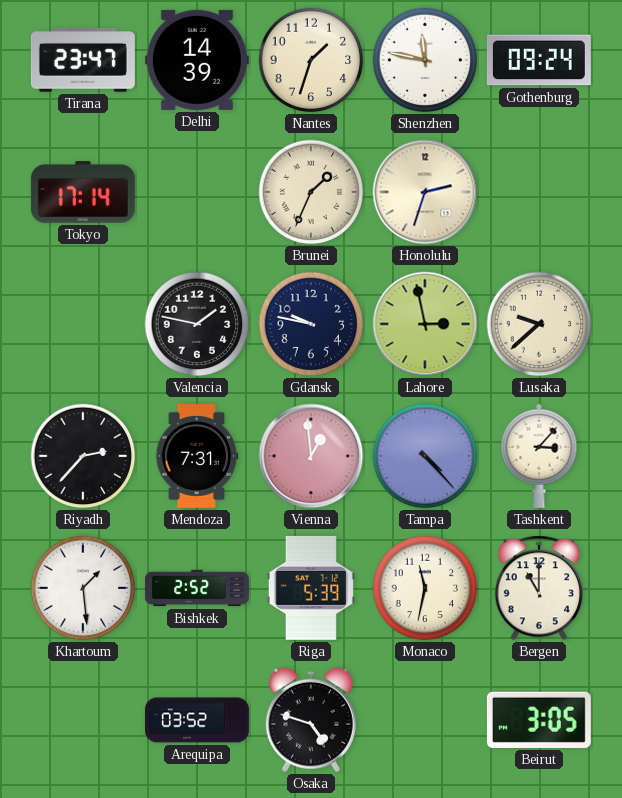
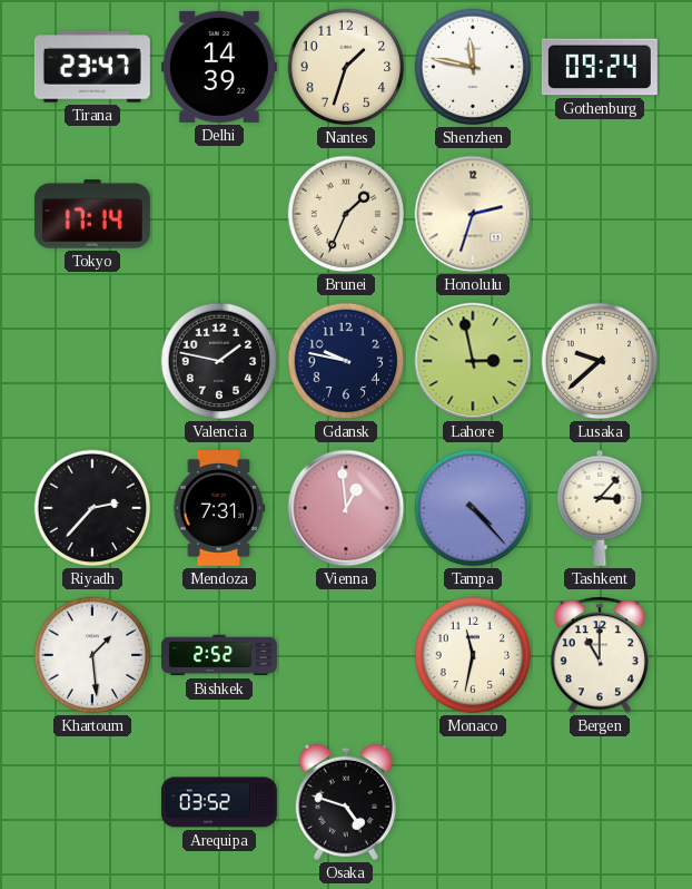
Riga: 5:39 -> none (311, 588)
Beirut: 3:05 -> none (539, 720)
